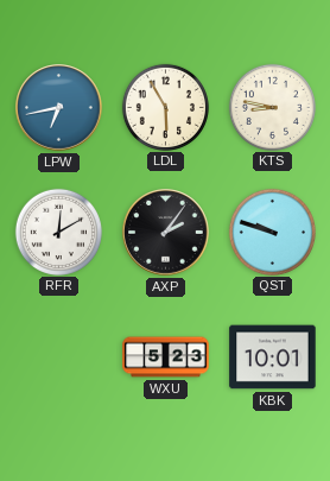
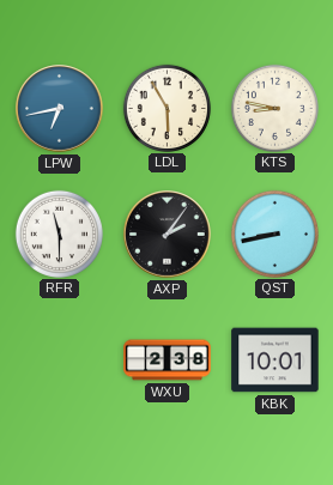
RFR: 12:10 -> 11:30 (59, 234)
QST: 9:48 -> 8:43 (274, 234)
WXU: 5:23 -> 2:38 (168, 360)
